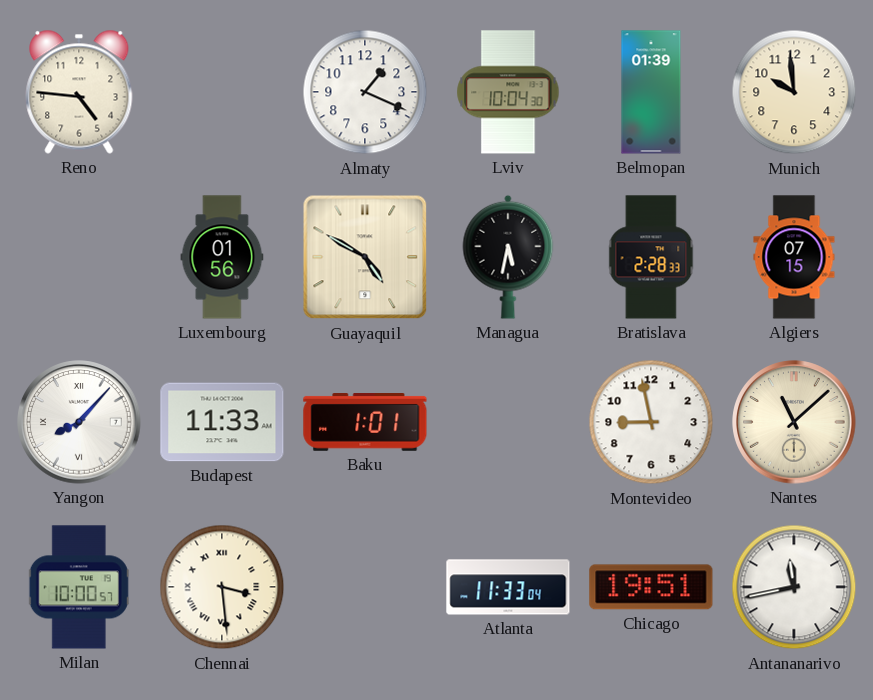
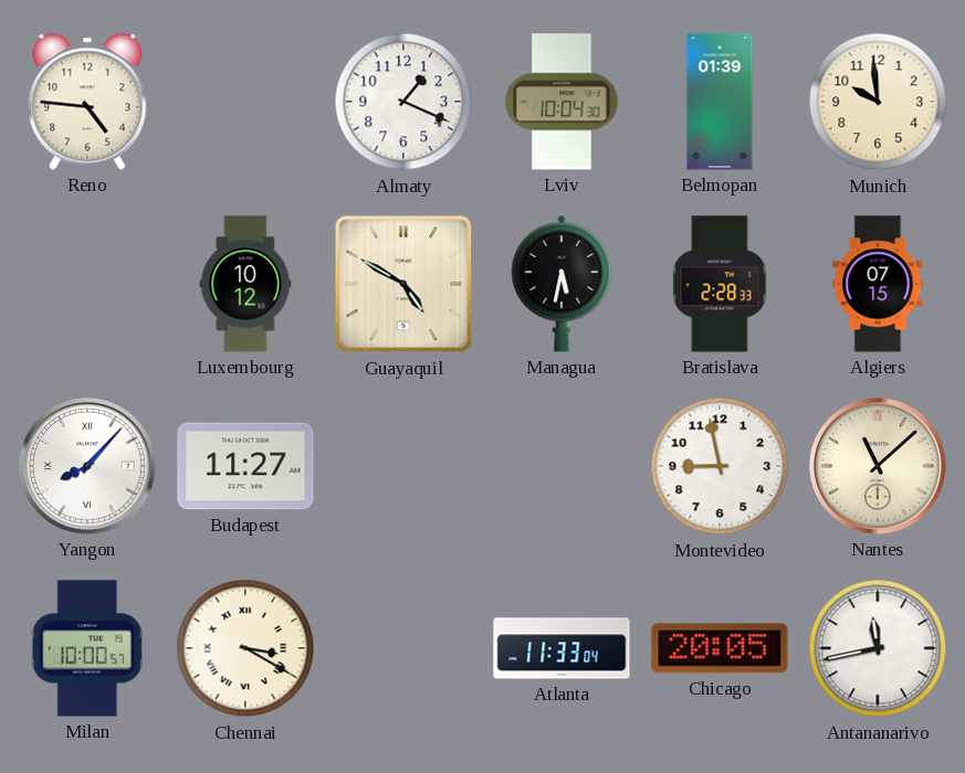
Luxembourg: 01:56 -> 10:12 (245, 284)
Budapest: 11:33 -> 11:27 (245, 466)
Baku: 1:01 -> none (365, 423)
Chennai: 3:29 -> 3:20 (245, 648)
Chicago: 19:51 -> 20:05 (720, 648)
